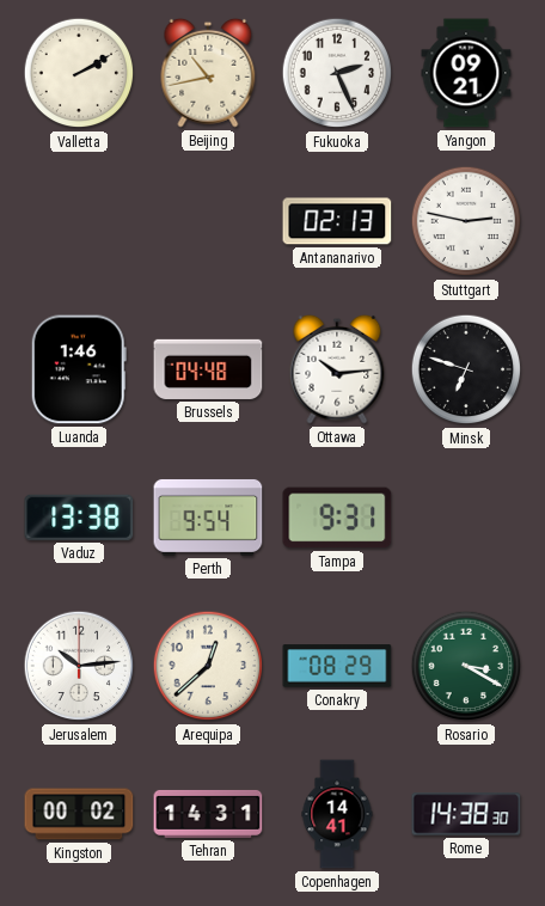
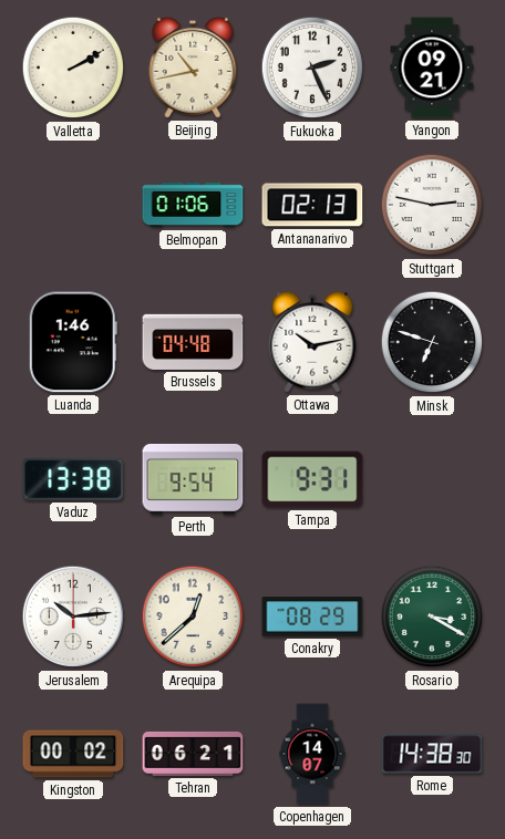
Belmopan: none -> 01:06 (193, 205)
Ottawa: 10:14 -> 10:13 (312, 342)
Tehran: 14:31 -> 06:21 (193, 754)
Copenhagen: 14:41 -> 14:07 (312, 754)
